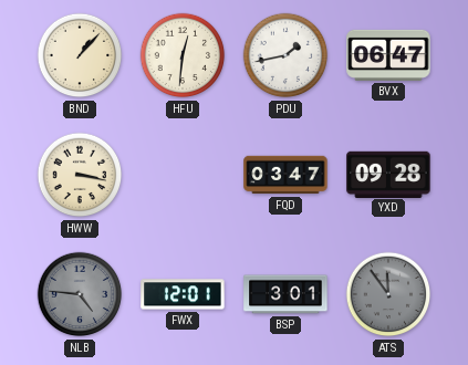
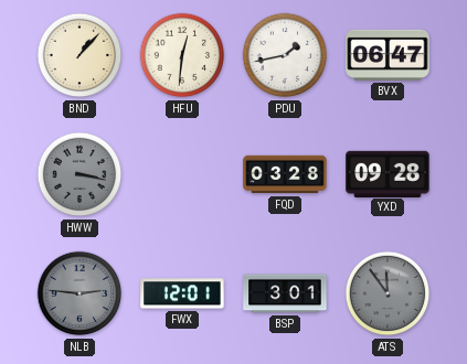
HWW dial: cream -> grey (79, 174)
FQD: 03:47 -> 03:28 (285, 174)
NLB: 4:46 -> 2:46 (79, 293)
